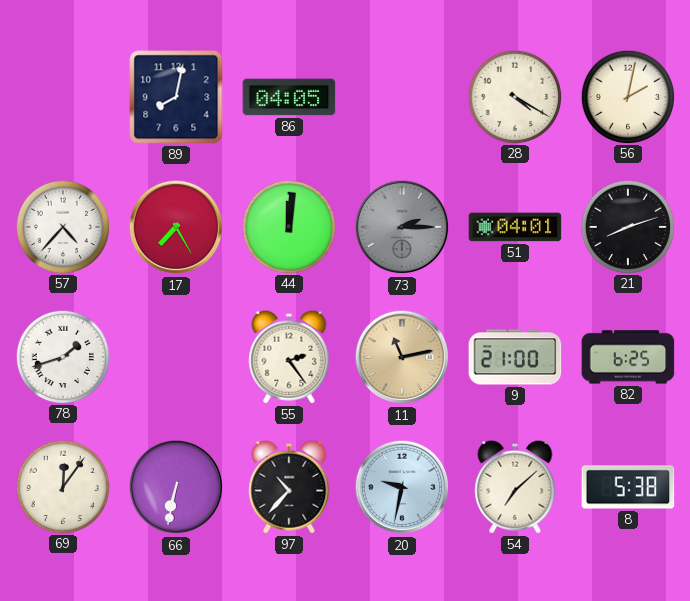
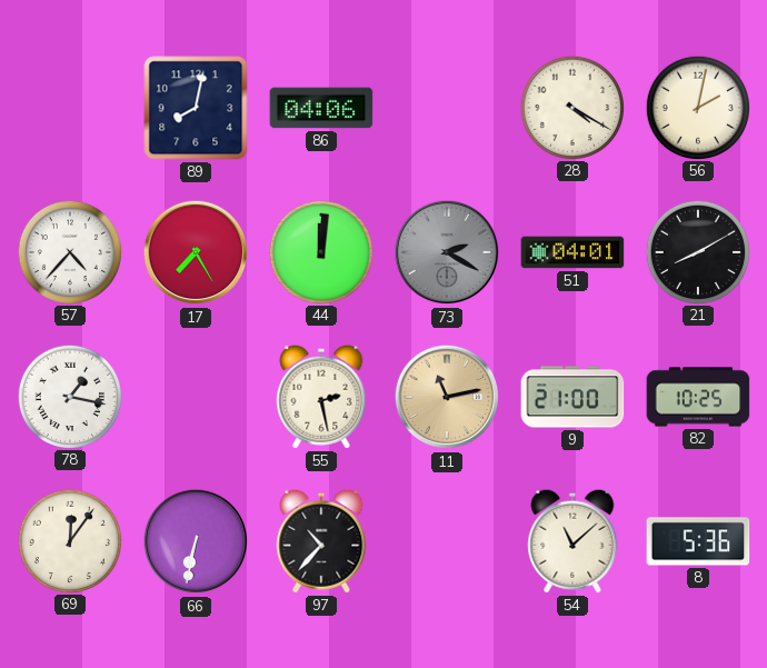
86: 04:05 -> 04:06 (321, 108)
73: 2:15 -> 2:20 (447, 252)
21: 8:12 -> 8:10 (697, 251)
78: 1:42 -> 1:17 (69, 396)
55: 2:24 -> 2:28 (321, 397)
82: 6:25 -> 10:25 (698, 397)
20: 9:32 -> none (402, 487)
54: 7:08 -> 11:08 (572, 541)
8: 5:38 -> 5:36 (698, 541)
